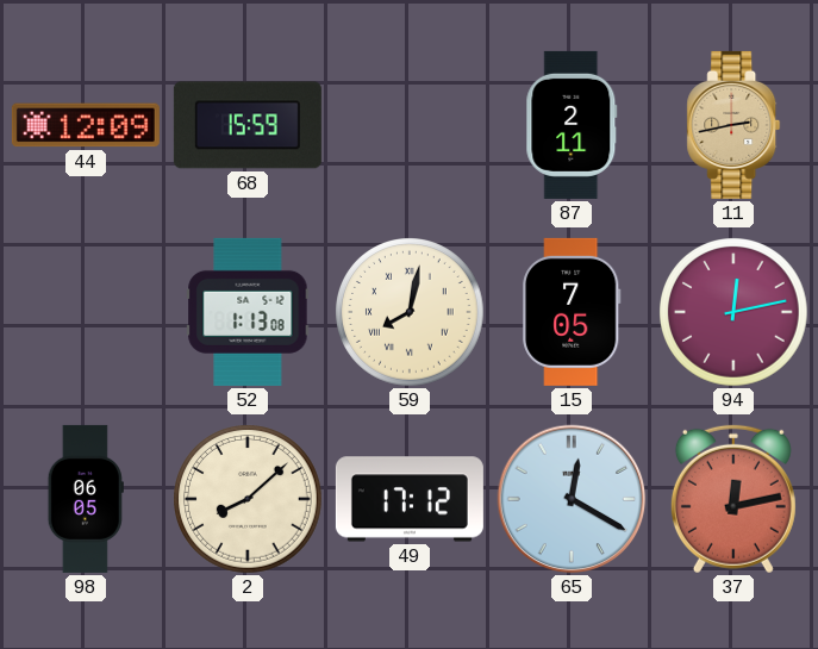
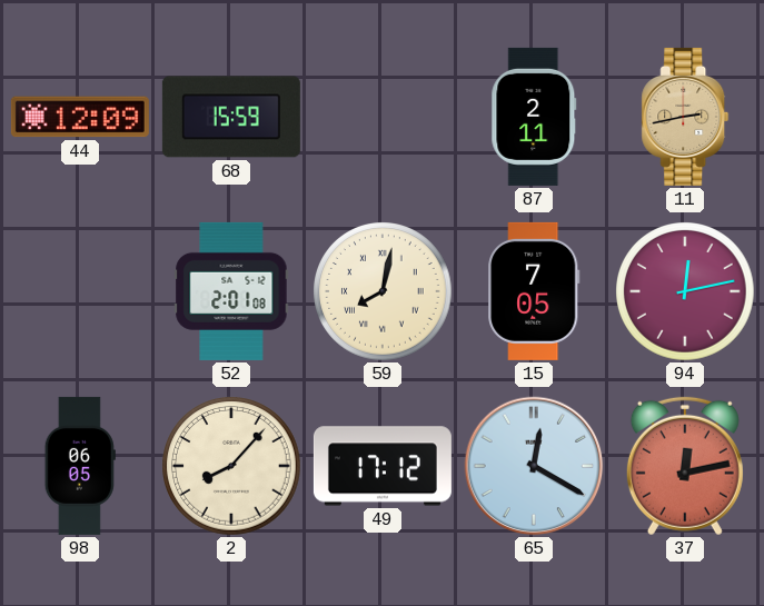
52: 1:13 -> 2:01 (231, 291)
2: 8:08 -> 8:07 (231, 466)
